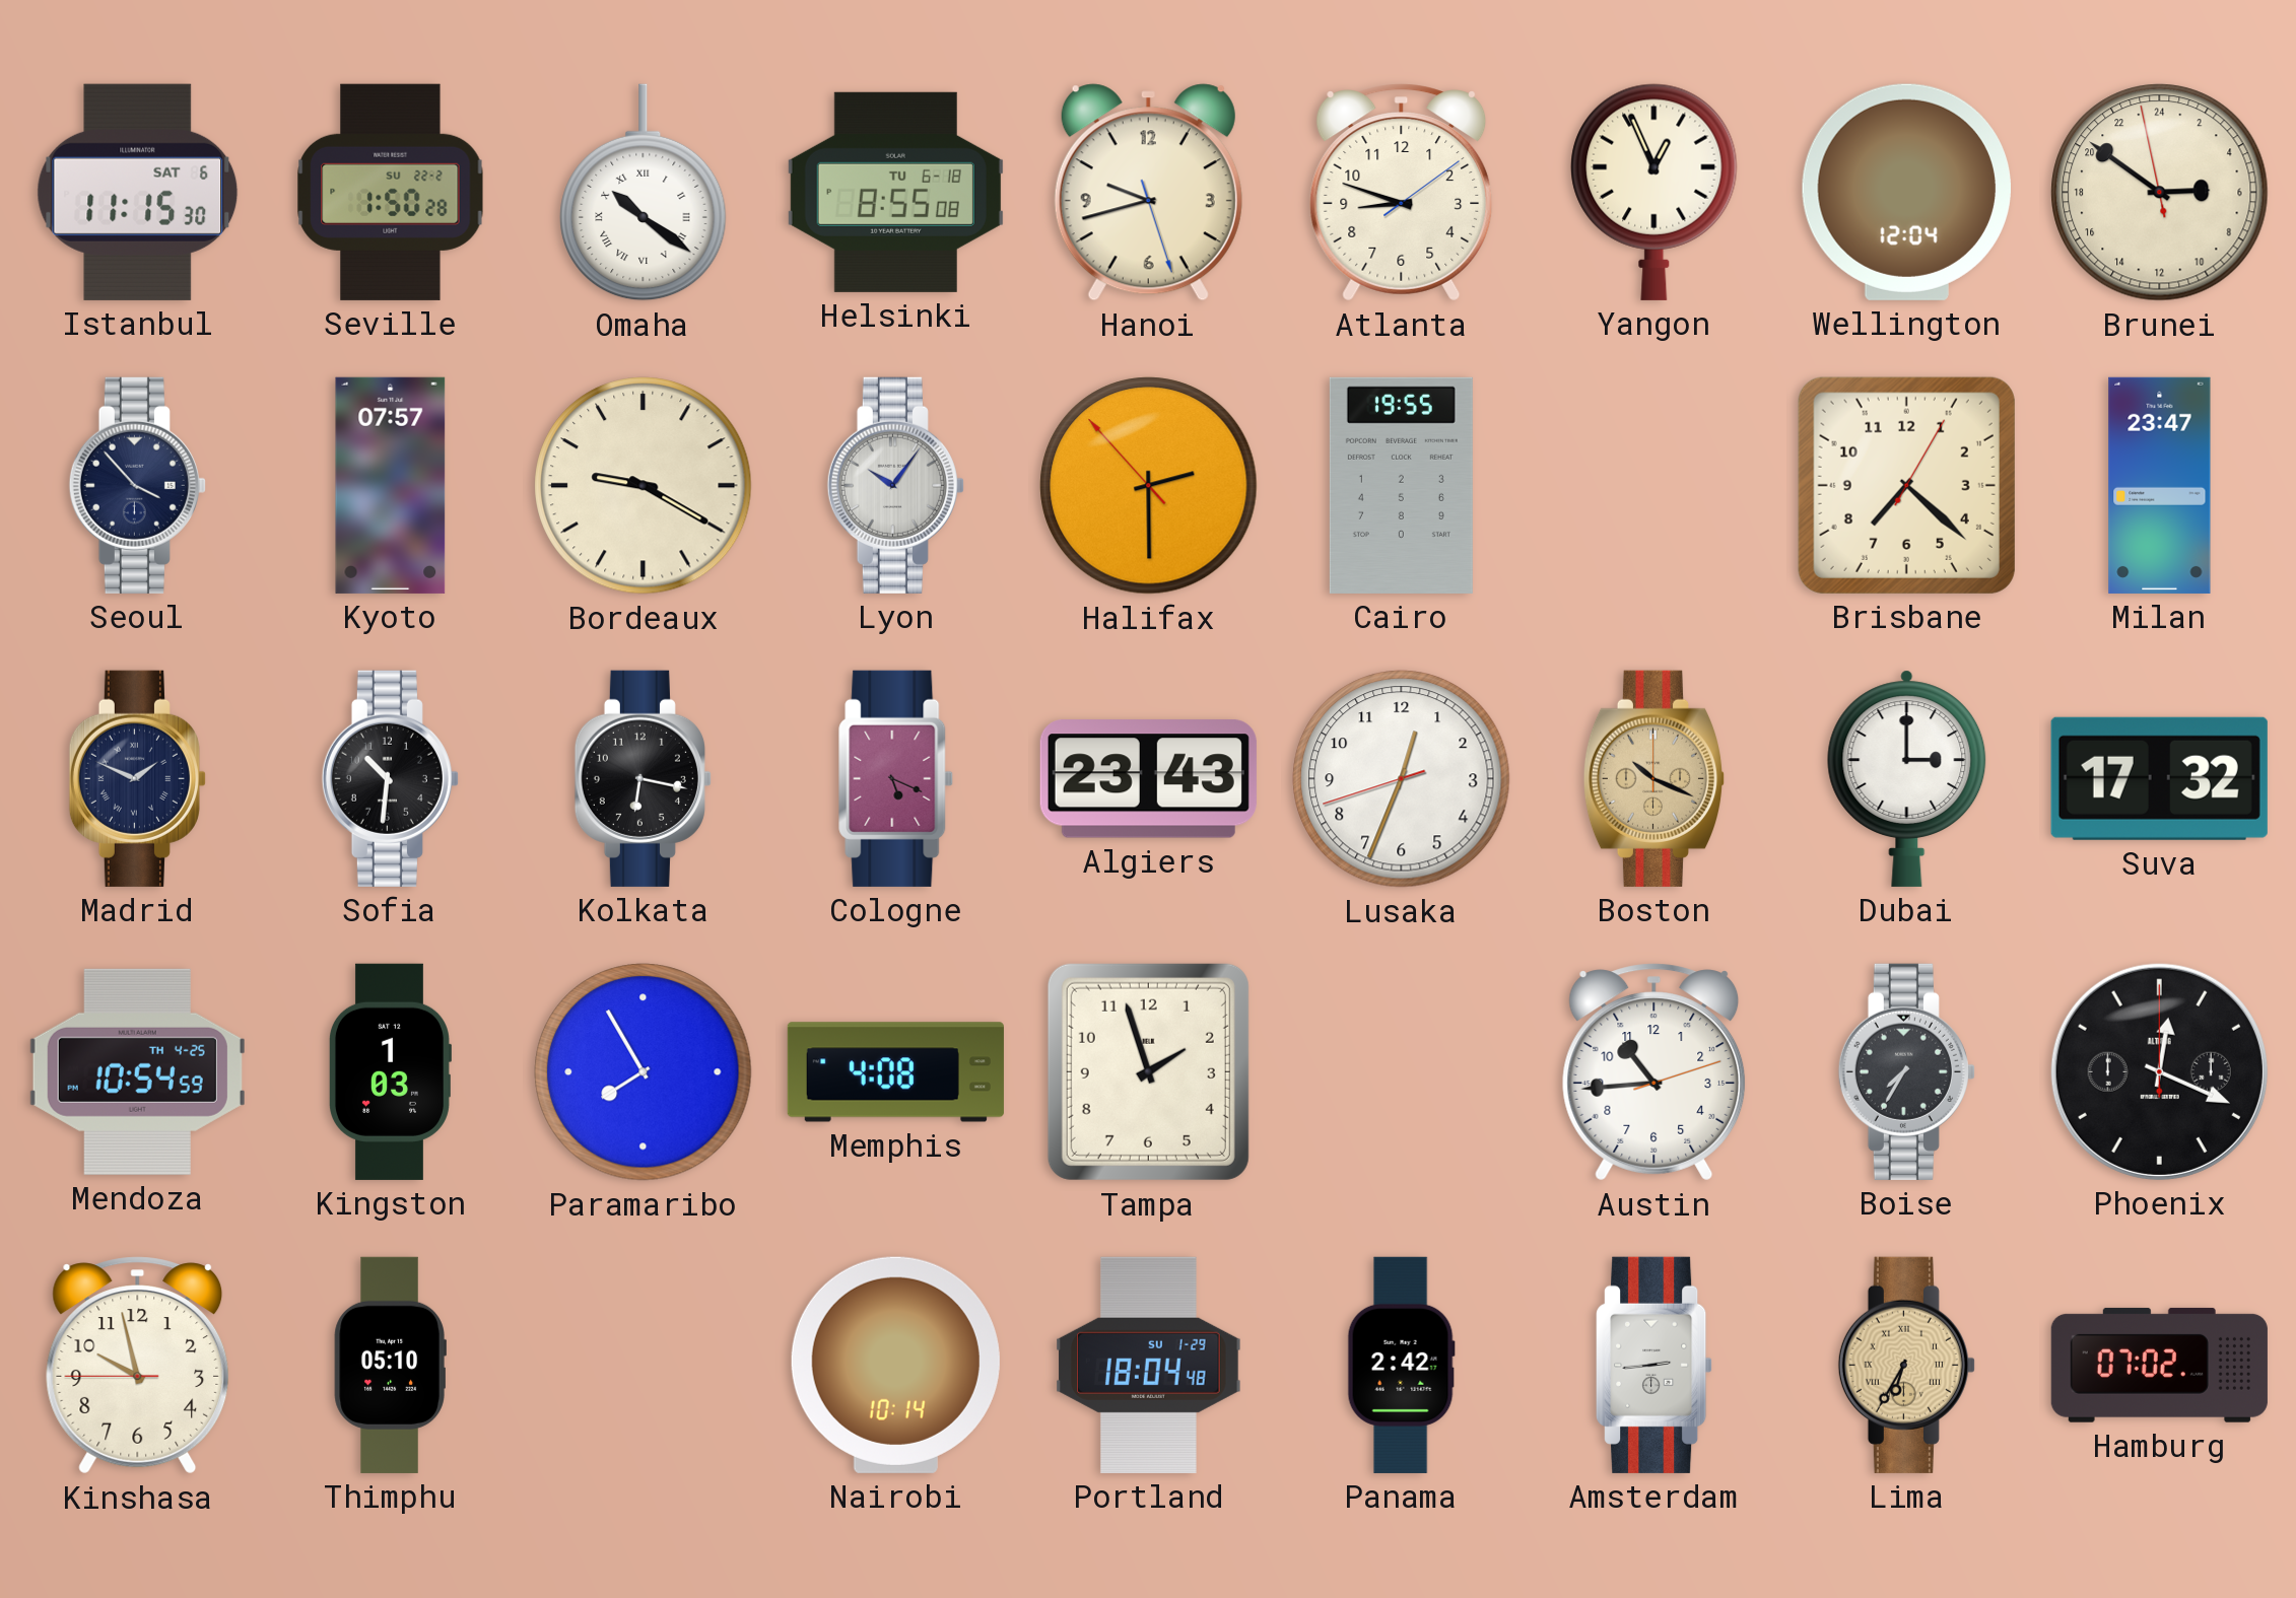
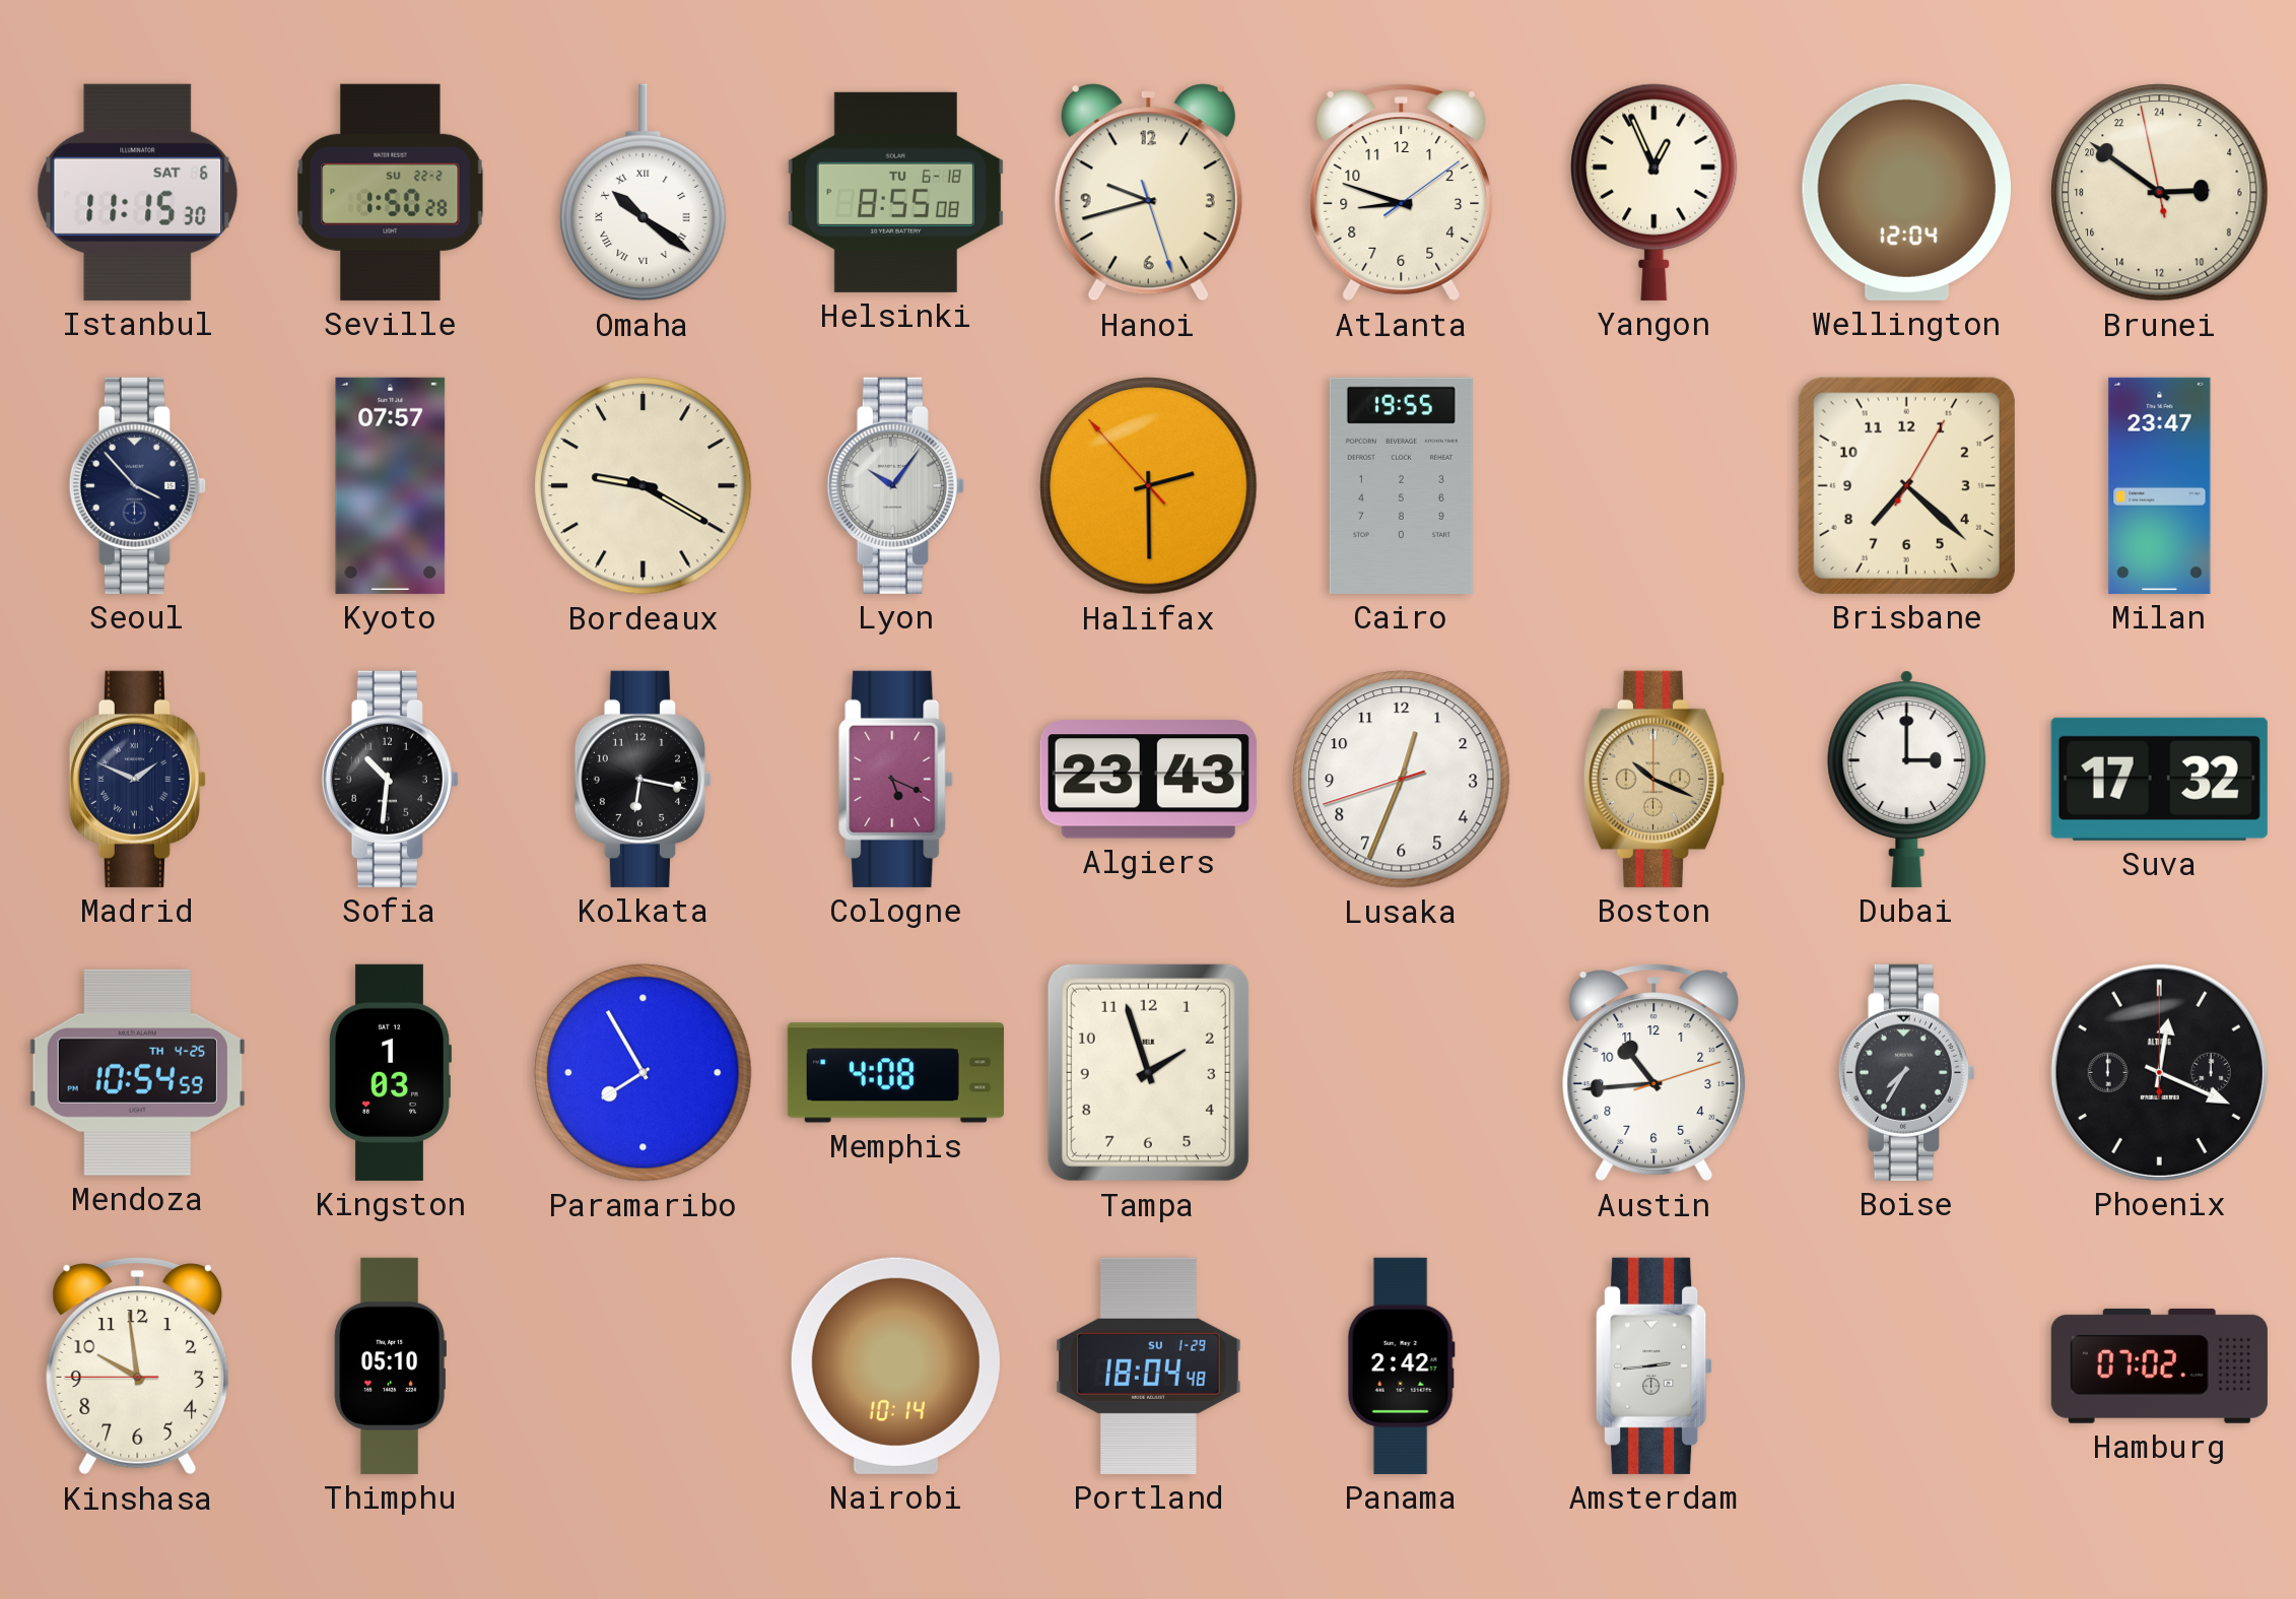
Kinshasa: 9:57 -> 9:58 (138, 1367)
Lima: 6:35 -> none (1906, 1365)
